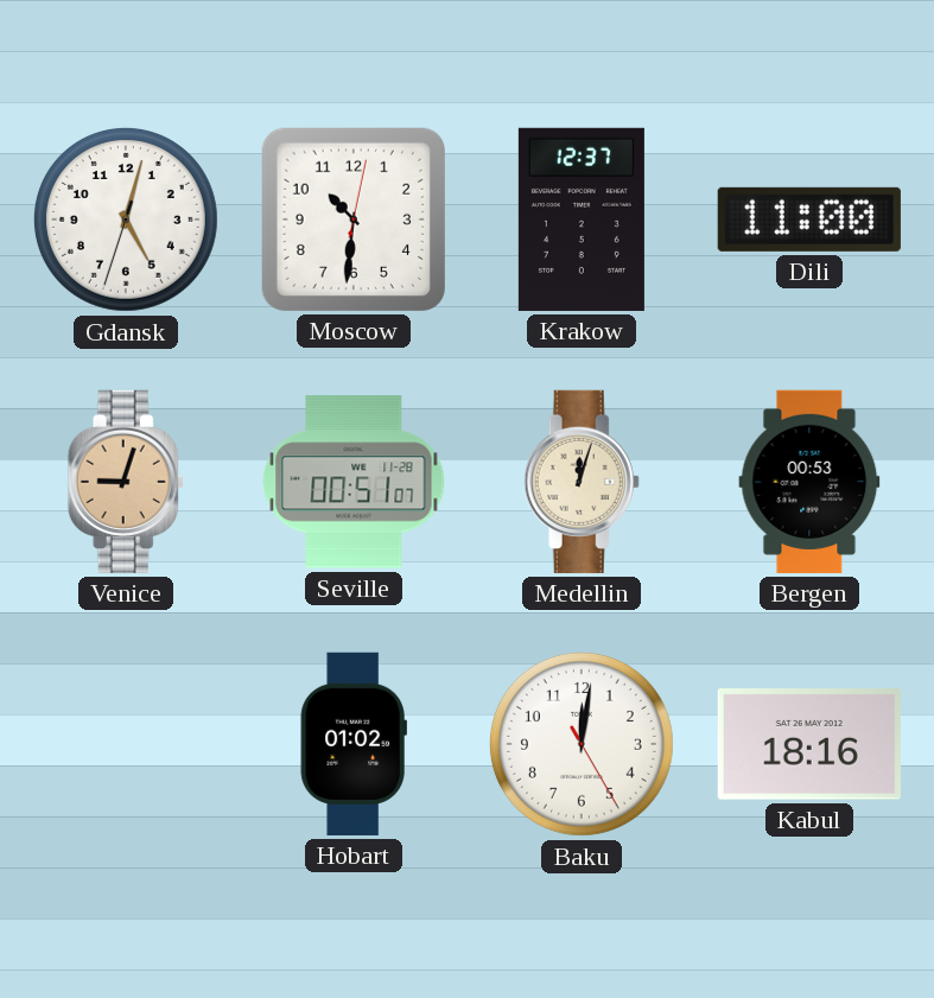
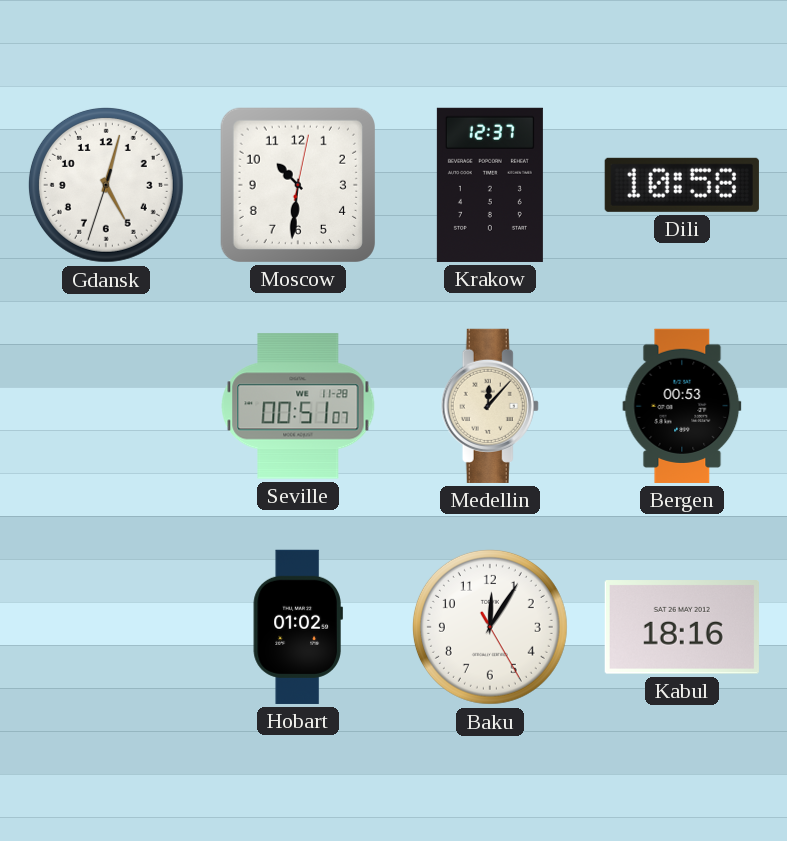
Dili: 11:00 -> 10:58 (682, 185)
Venice: 9:03 -> none (126, 482)
Medellin: 12:03 -> 12:07 (490, 406)
Baku: 12:01 -> 12:05 (490, 627)
